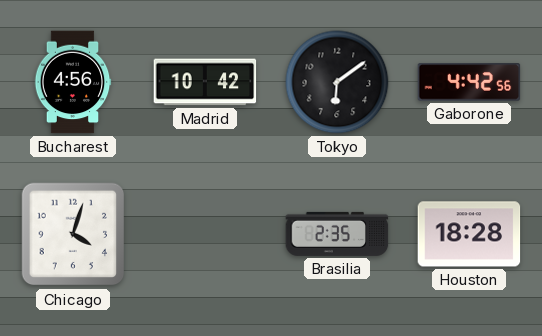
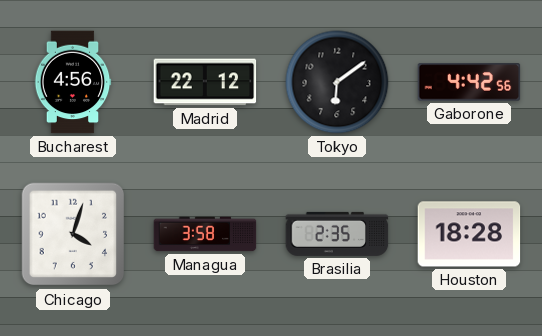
Madrid: 10:42 -> 22:12 (205, 82)
Managua: none -> 3:58 (205, 234)
